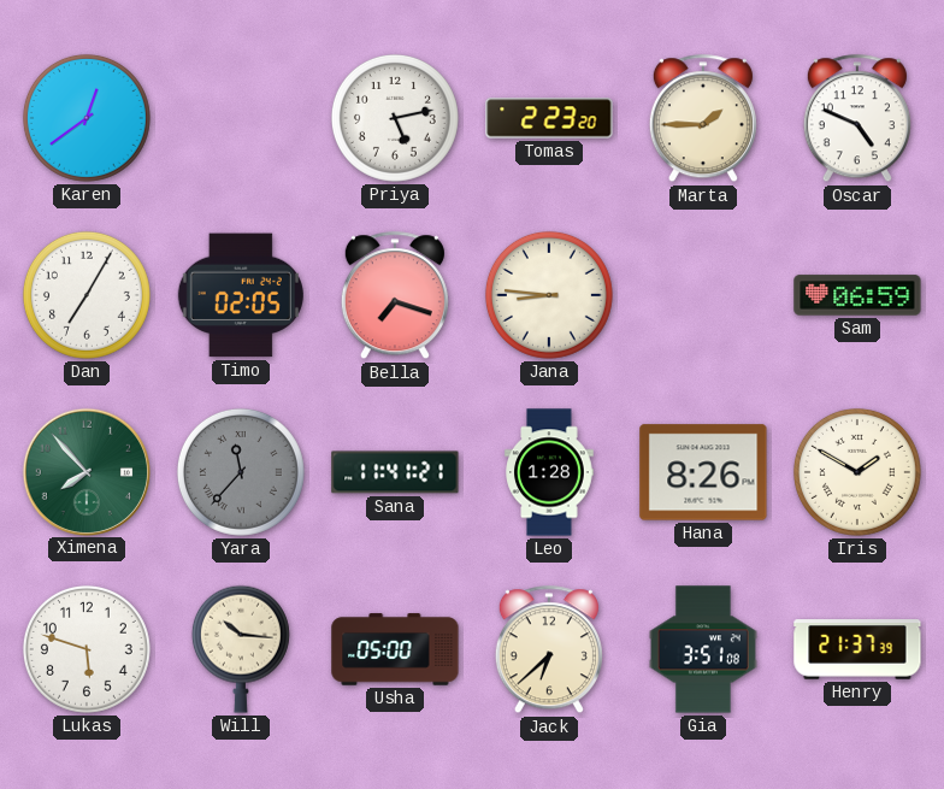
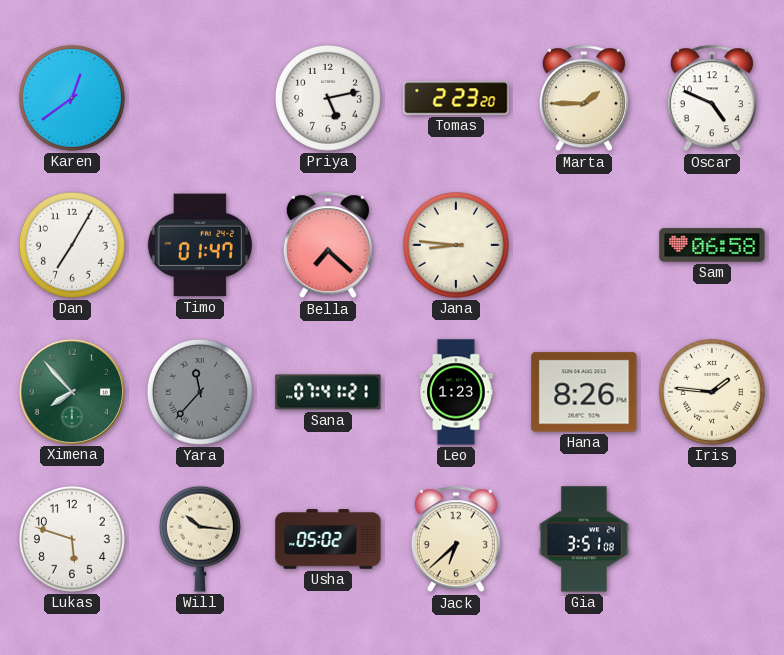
Timo: 02:05 -> 01:47 (200, 245)
Bella: 7:18 -> 7:22 (328, 246)
Sam: 06:59 -> 06:58 (712, 245)
Sana: 11:41 -> 07:41 (328, 392)
Leo: 1:28 -> 1:23 (456, 392)
Iris: 1:50 -> 1:46 (712, 392)
Usha: 05:00 -> 05:02 (328, 539)
Henry: 21:37 -> none (857, 649)
